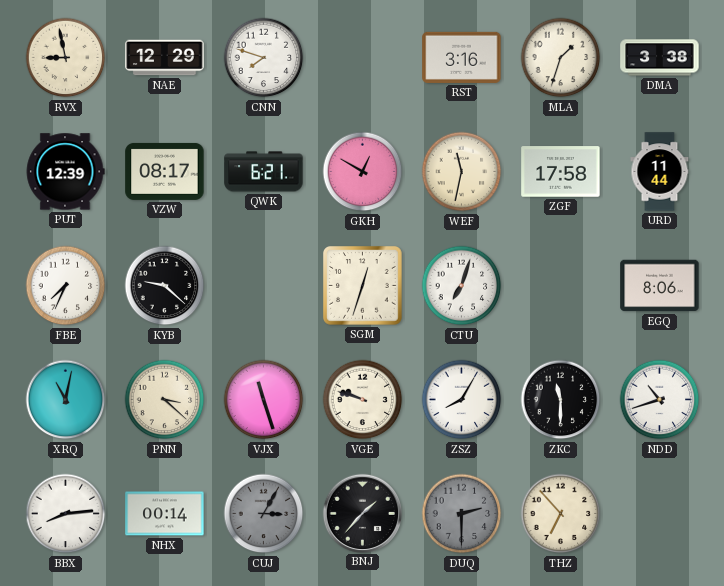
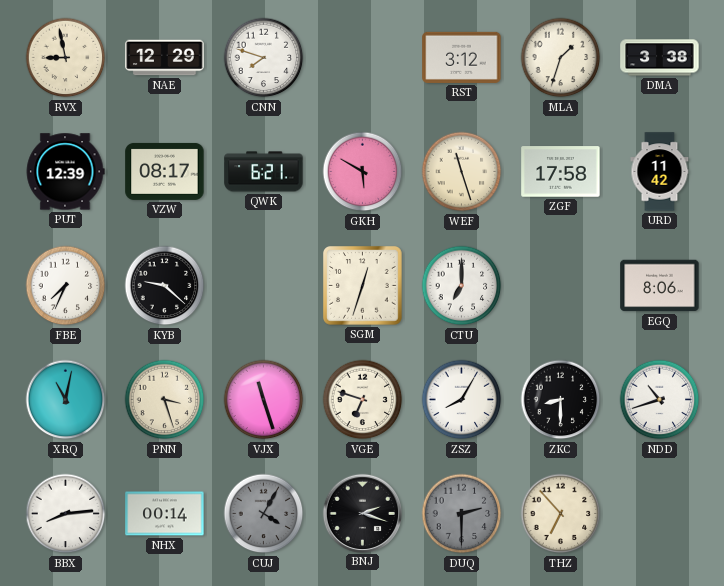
RST: 3:16 -> 3:12 (462, 57)
GKH: 12:50 -> 5:50 (363, 172)
WEF: 11:32 -> 11:27 (462, 172)
URD: 11:44 -> 11:42 (660, 172)
CTU: 7:03 -> 7:00 (462, 286)
PNN: 3:22 -> 3:27 (165, 400)
VGE: 9:48 -> 6:48 (363, 400)
ZKC: 11:30 -> 8:30 (561, 400)
CUJ: 3:05 -> 4:05 (264, 514)
BNJ: 1:37 -> 2:18 (362, 513)
